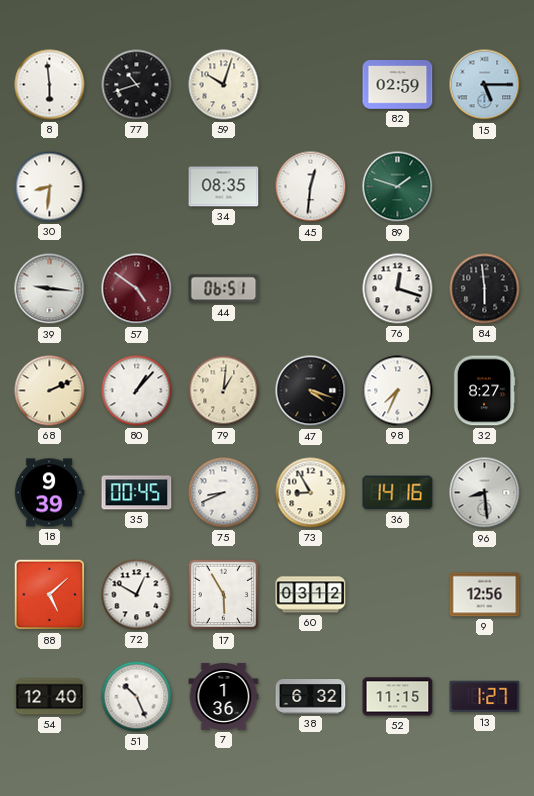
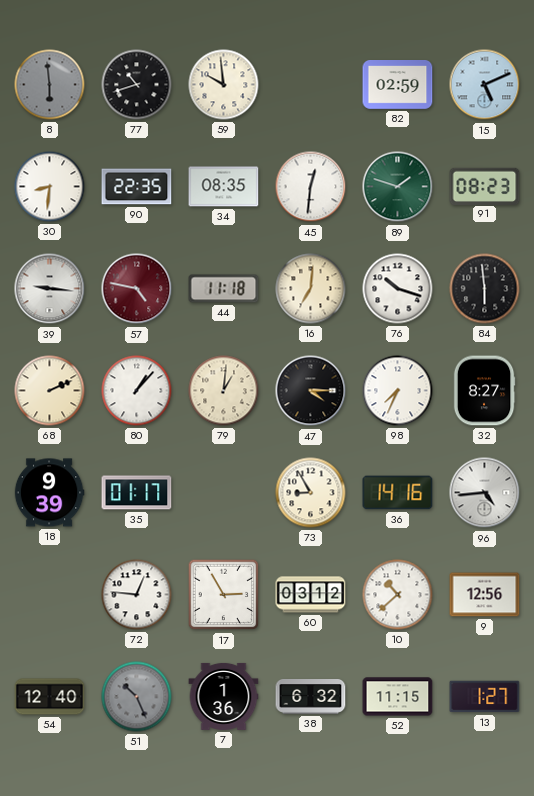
8 dial: white -> grey (50, 85)
59: 10:03 -> 9:59 (224, 85)
15: 5:15 -> 5:11 (485, 85)
90: none -> 22:35 (137, 187)
91: none -> 08:23 (485, 186)
57: 4:51 -> 4:47 (137, 289)
44: 06:51 -> 11:18 (224, 289)
16: none -> 7:01 (311, 289)
76: 12:18 -> 10:18 (398, 289)
47: 4:18 -> 4:15 (311, 391)
35: 00:45 -> 01:17 (137, 493)
75: 8:41 -> none (224, 493)
96: 8:29 -> 4:44 (485, 493)
88: 5:08 -> none (50, 595)
72: 12:50 -> 12:46 (137, 595)
17: 5:55 -> 2:55 (224, 595)
10: none -> 10:38 (398, 595)
51 dial: white -> grey (137, 697)
